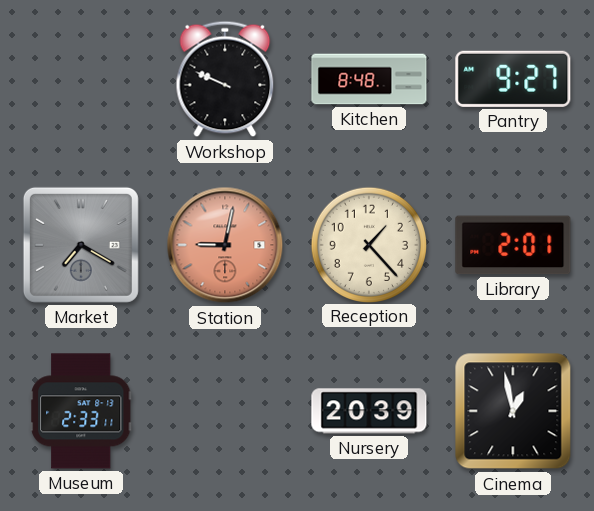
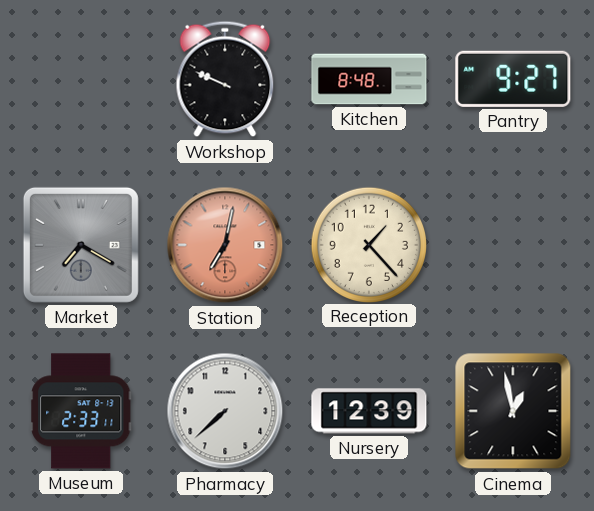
Station: 9:02 -> 7:02 (225, 245)
Library: 2:01 -> none (513, 245)
Pharmacy: none -> 7:38 (225, 411)
Nursery: 20:39 -> 12:39 (369, 411)
